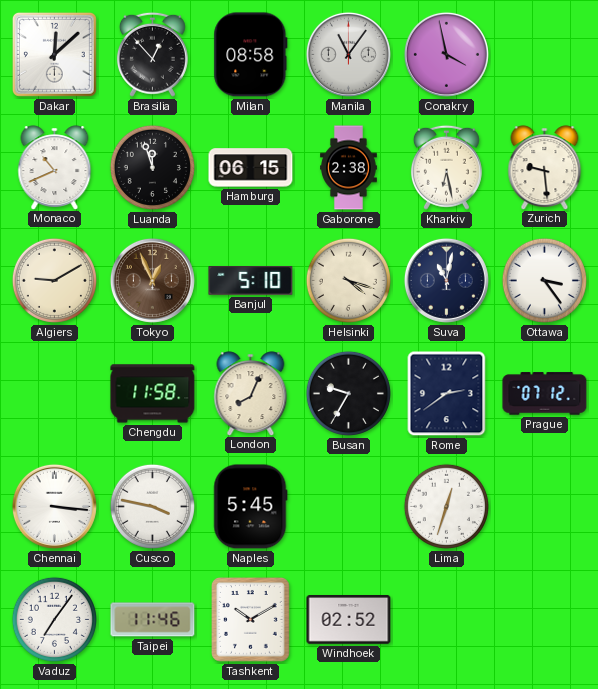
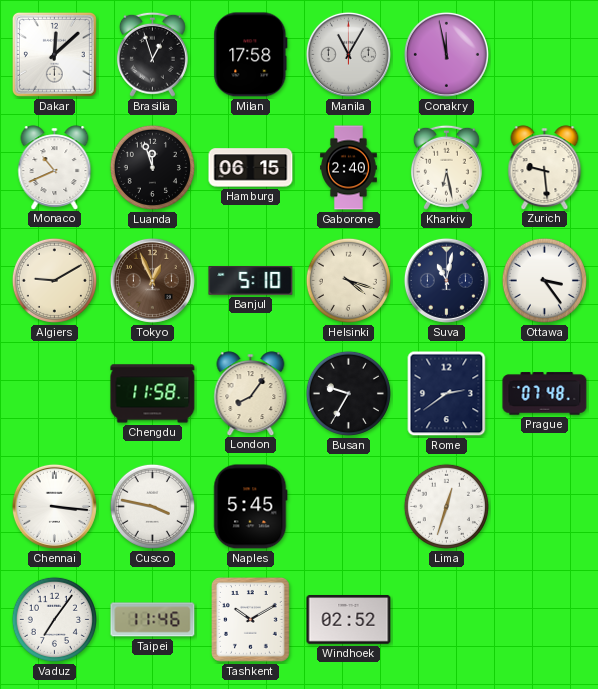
Brasilia: 12:53 -> 12:57 (152, 54)
Milan: 08:58 -> 17:58 (251, 55)
Manila: 11:06 -> 11:05 (348, 54)
Conakry: 3:58 -> 11:58 (446, 54)
Gaborone: 2:38 -> 2:40 (349, 168)
London: 8:04 -> 8:06 (251, 393)
Prague: 07:12 -> 07:48 (545, 394)
